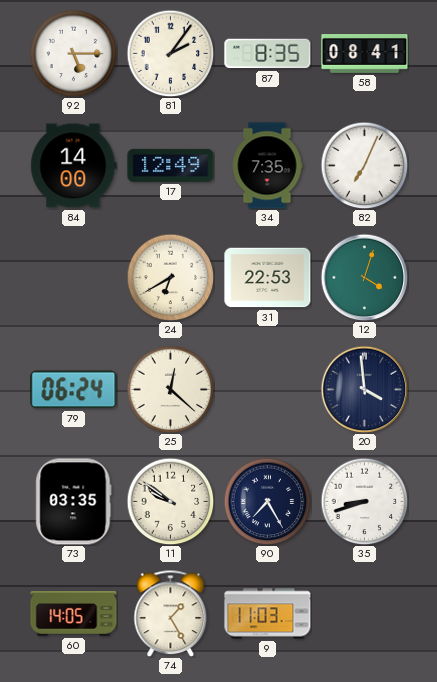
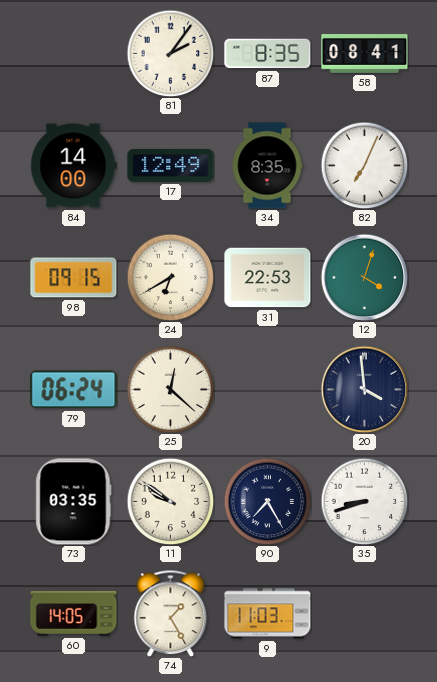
92: 5:15 -> none (73, 53)
34: 7:35 -> 8:35 (267, 166)
98: none -> 09:15 (74, 278)
